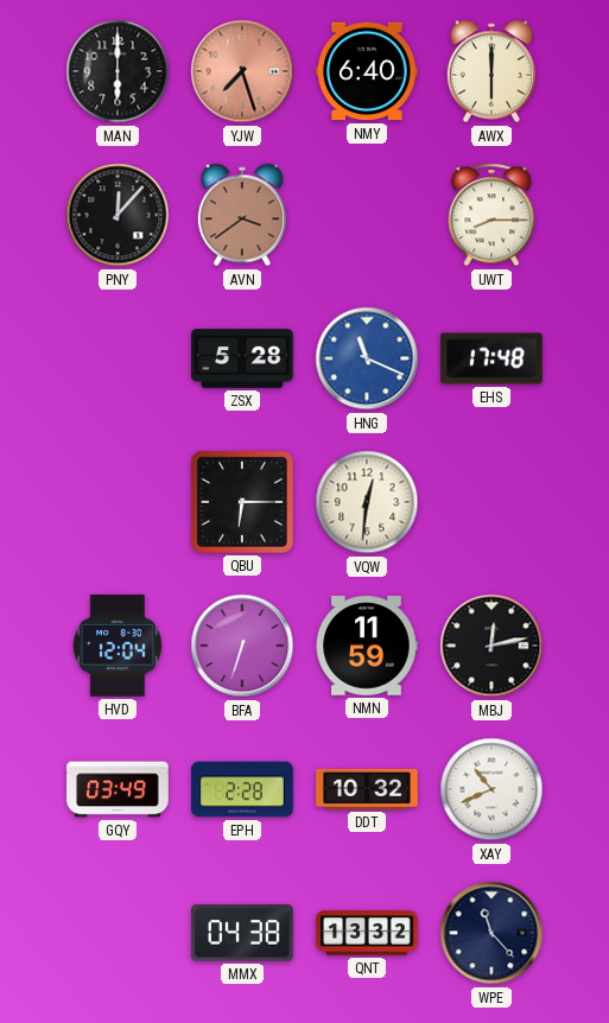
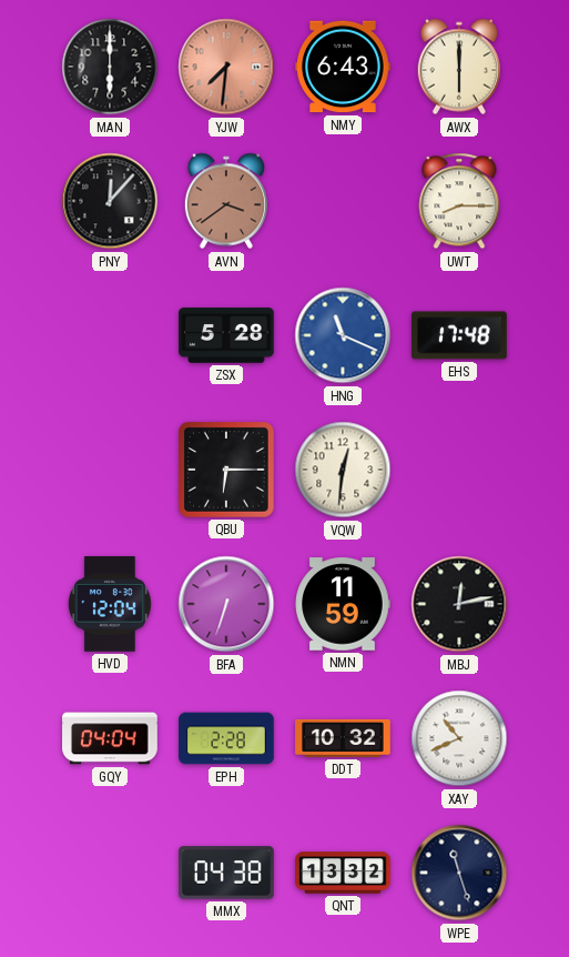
YJW: 7:27 -> 7:31 (226, 67)
NMY: 6:40 -> 6:43 (343, 67)
GQY: 03:49 -> 04:04 (110, 738)
WPE: 11:23 -> 11:27 (459, 873)
